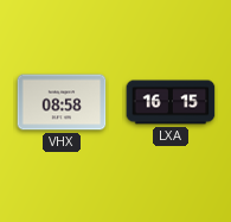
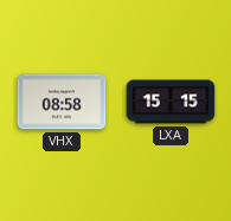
LXA: 16:15 -> 15:15 (171, 102)
